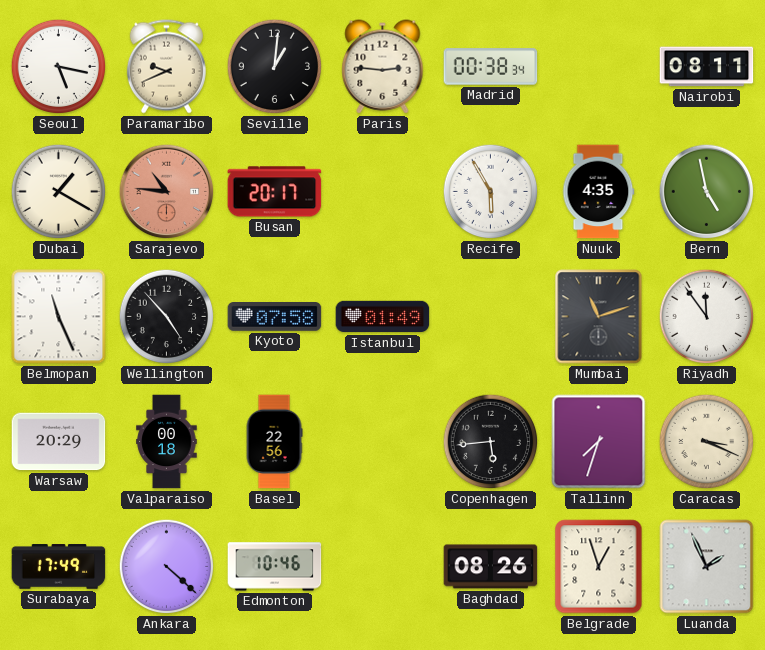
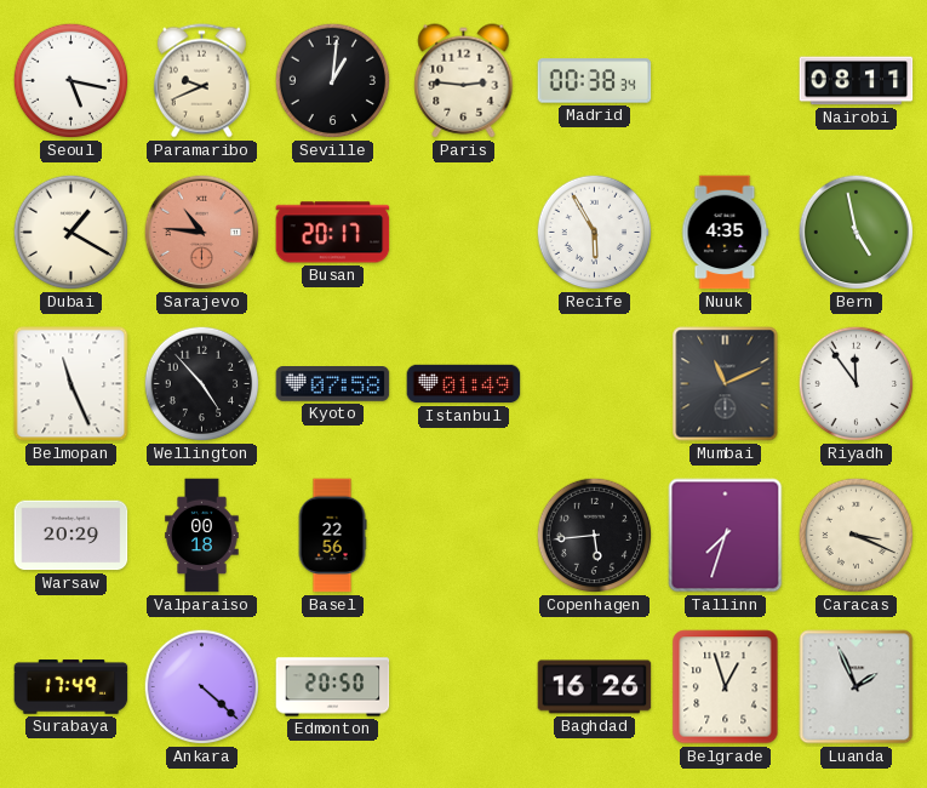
Mumbai: 11:12 -> 11:11 (726, 384)
Edmonton: 10:46 -> 20:50 (333, 687)
Baghdad: 08:26 -> 16:26 (595, 687)
